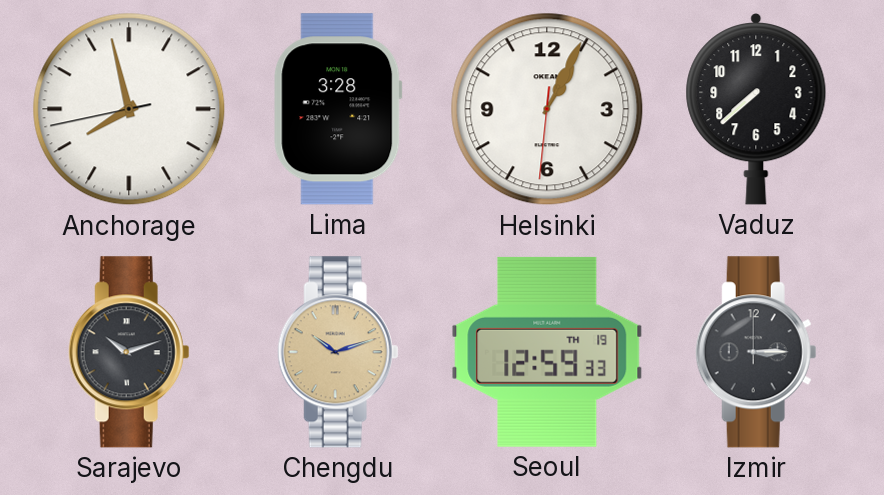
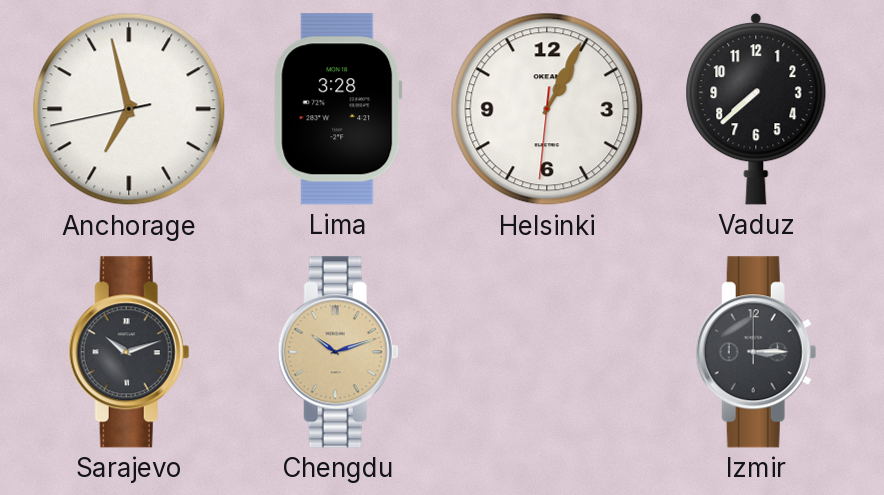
Anchorage: 7:57 -> 6:57 (129, 109)
Seoul: 12:59 -> none (547, 352)
